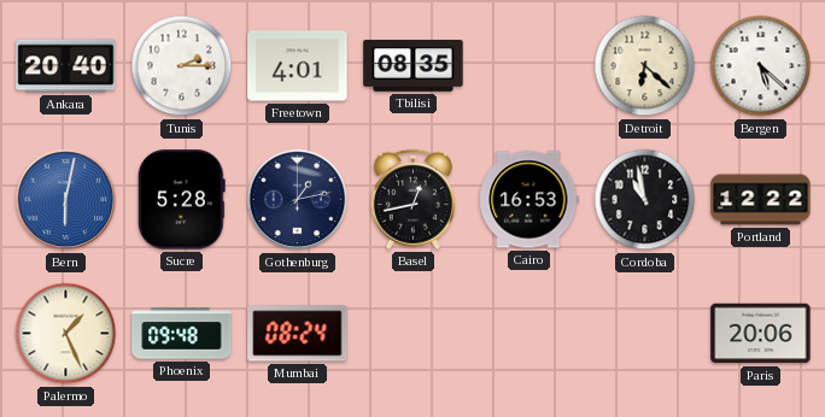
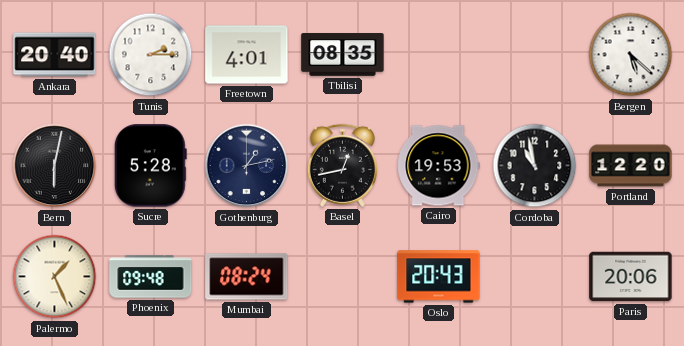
Detroit: 6:22 -> none (645, 66)
Bern dial: blue -> black (55, 166)
Cairo: 16:53 -> 19:53 (439, 166)
Portland: 12:22 -> 12:20 (631, 166)
Oslo: none -> 20:43 (439, 277)
